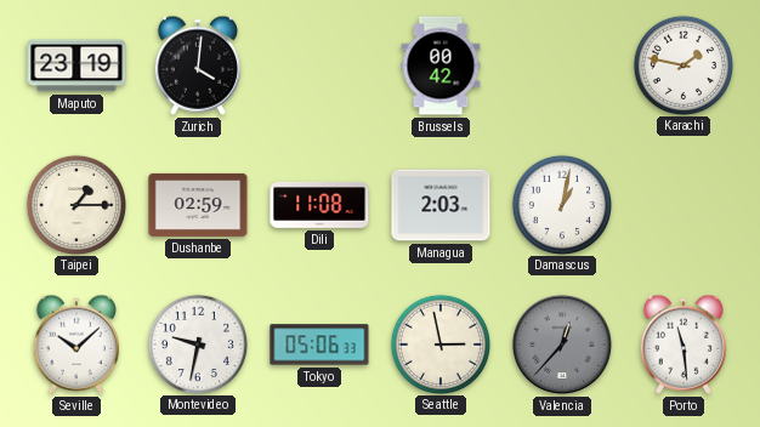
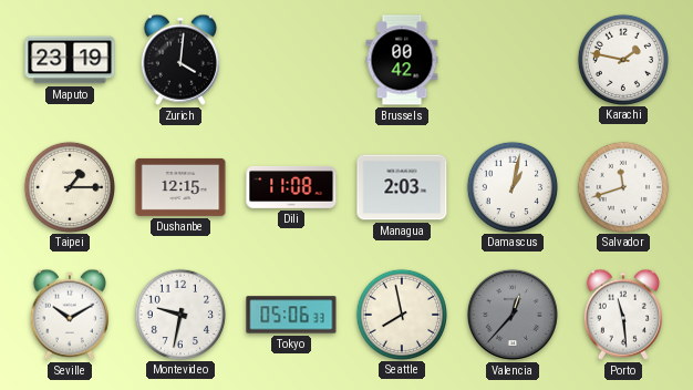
Dushanbe: 02:59 -> 12:15 (180, 187)
Salvador: none -> 11:42 (622, 186)
Seville: 10:08 -> 10:10 (70, 315)
Seattle: 2:58 -> 7:58 (401, 314)
